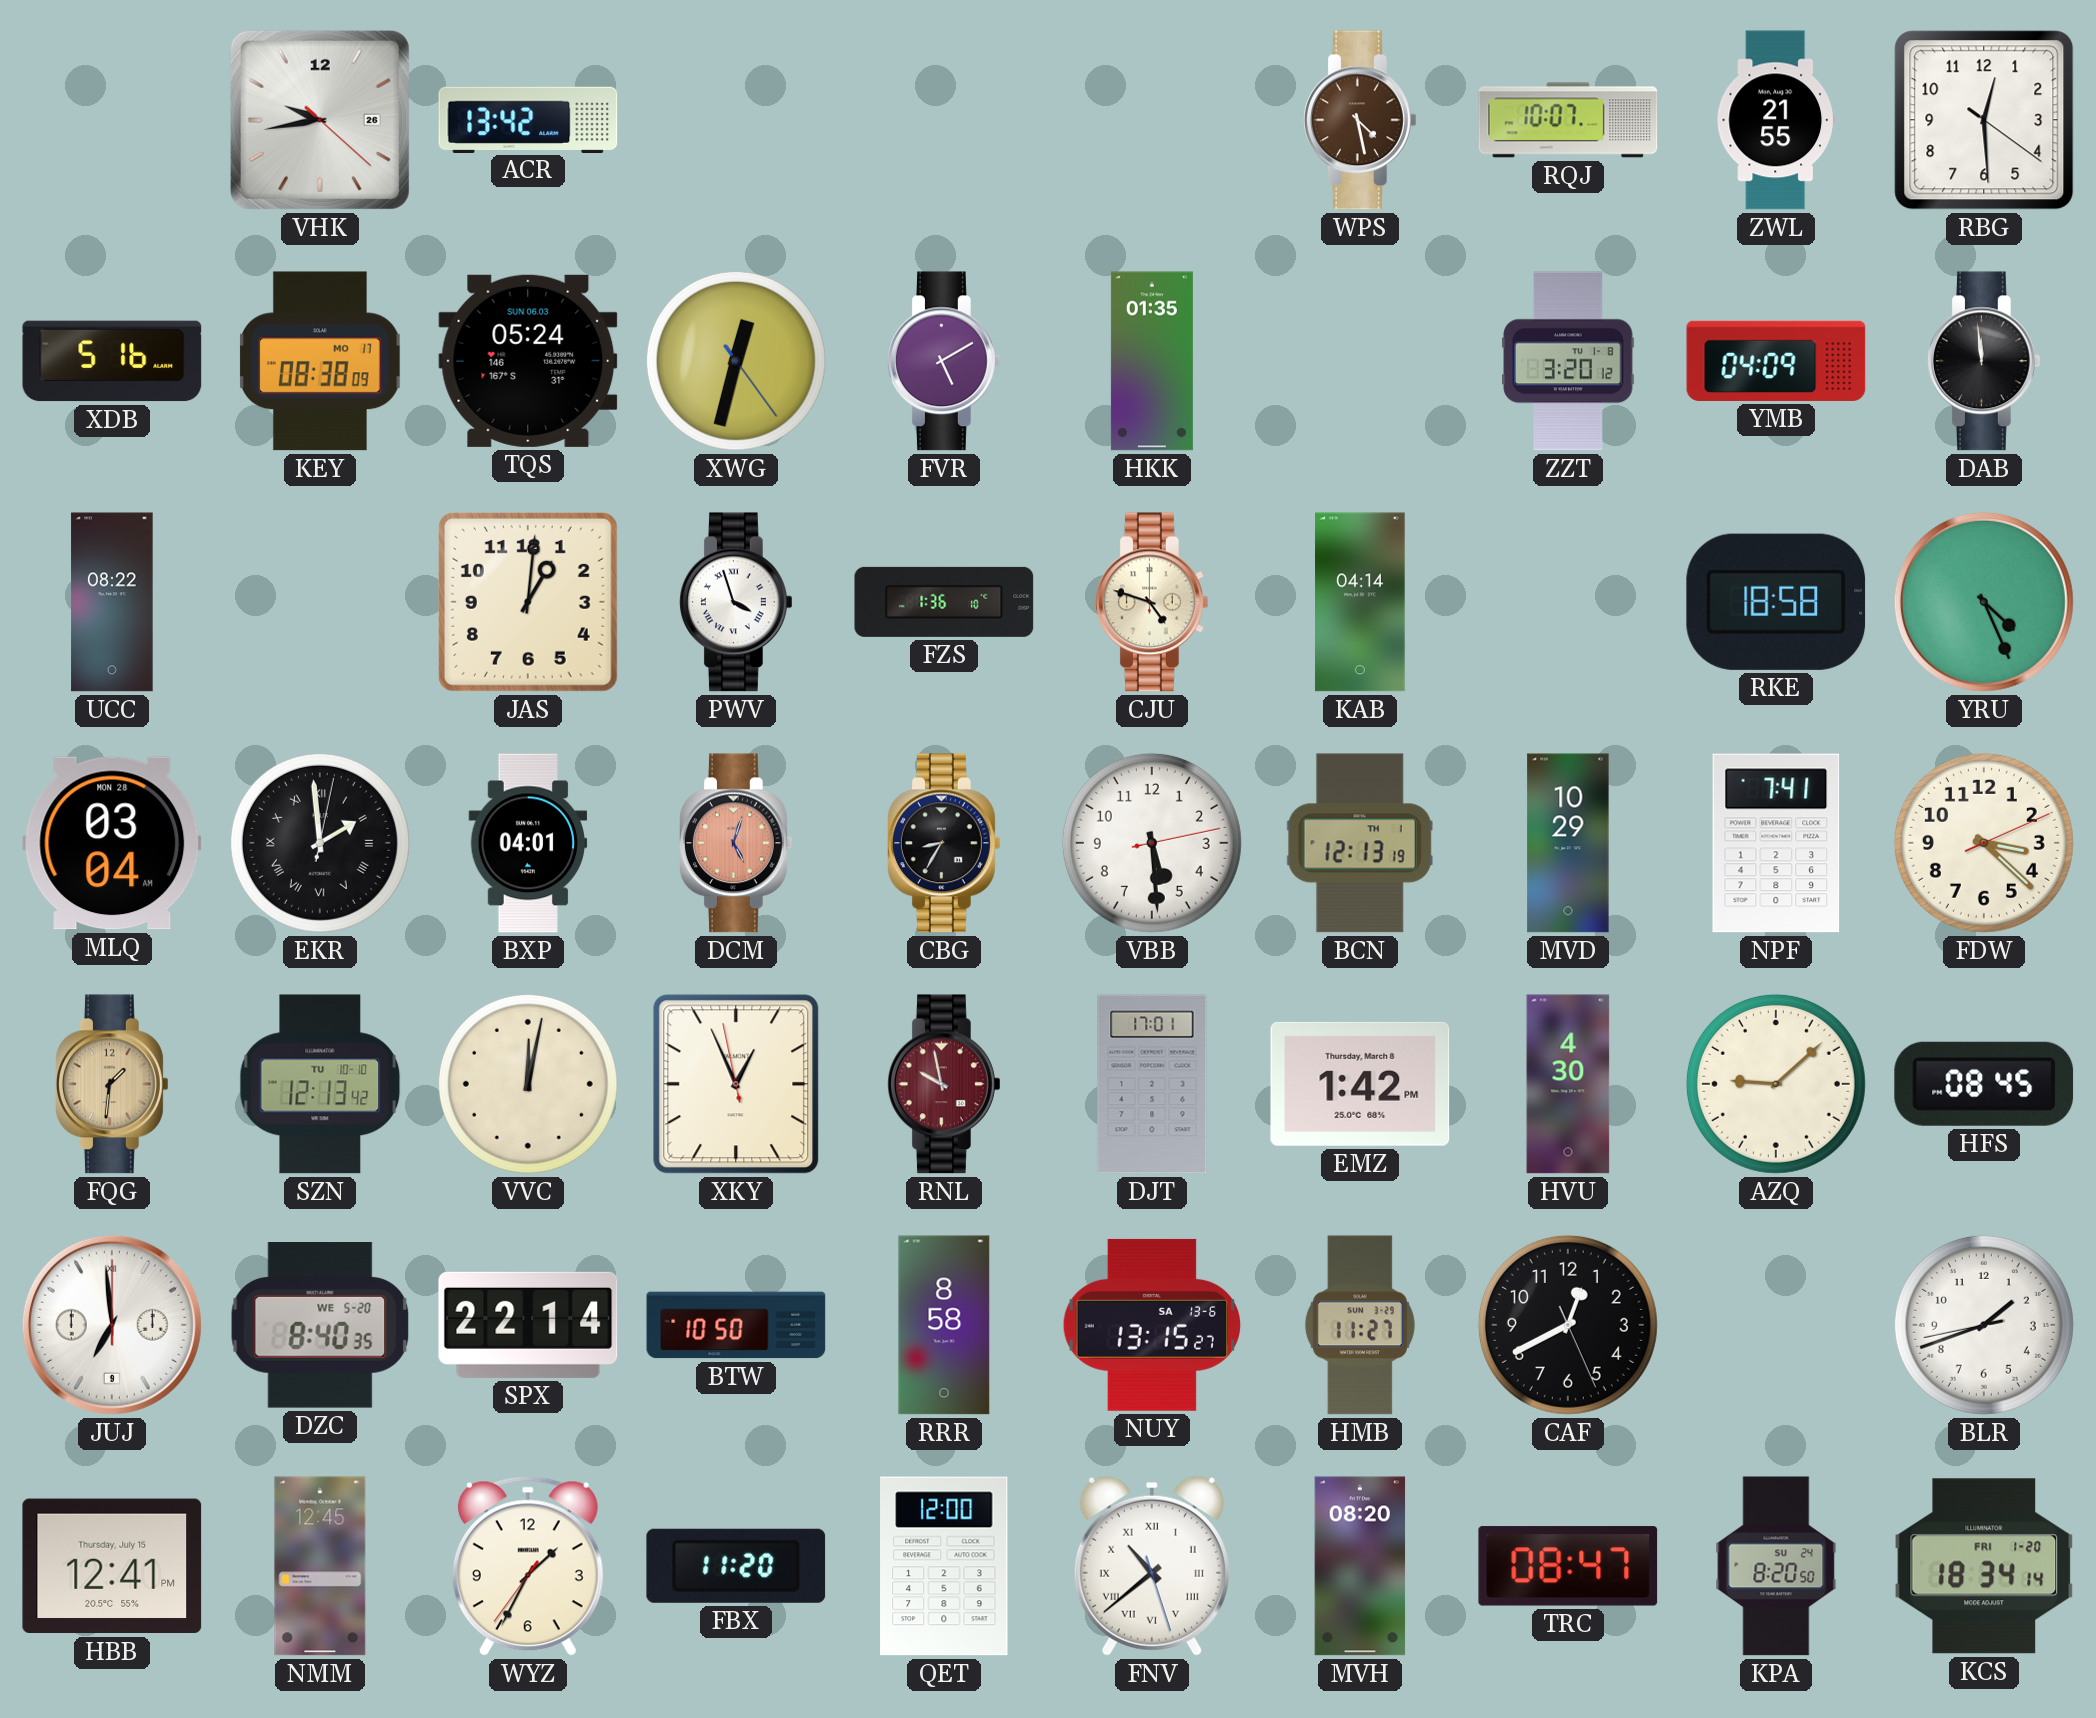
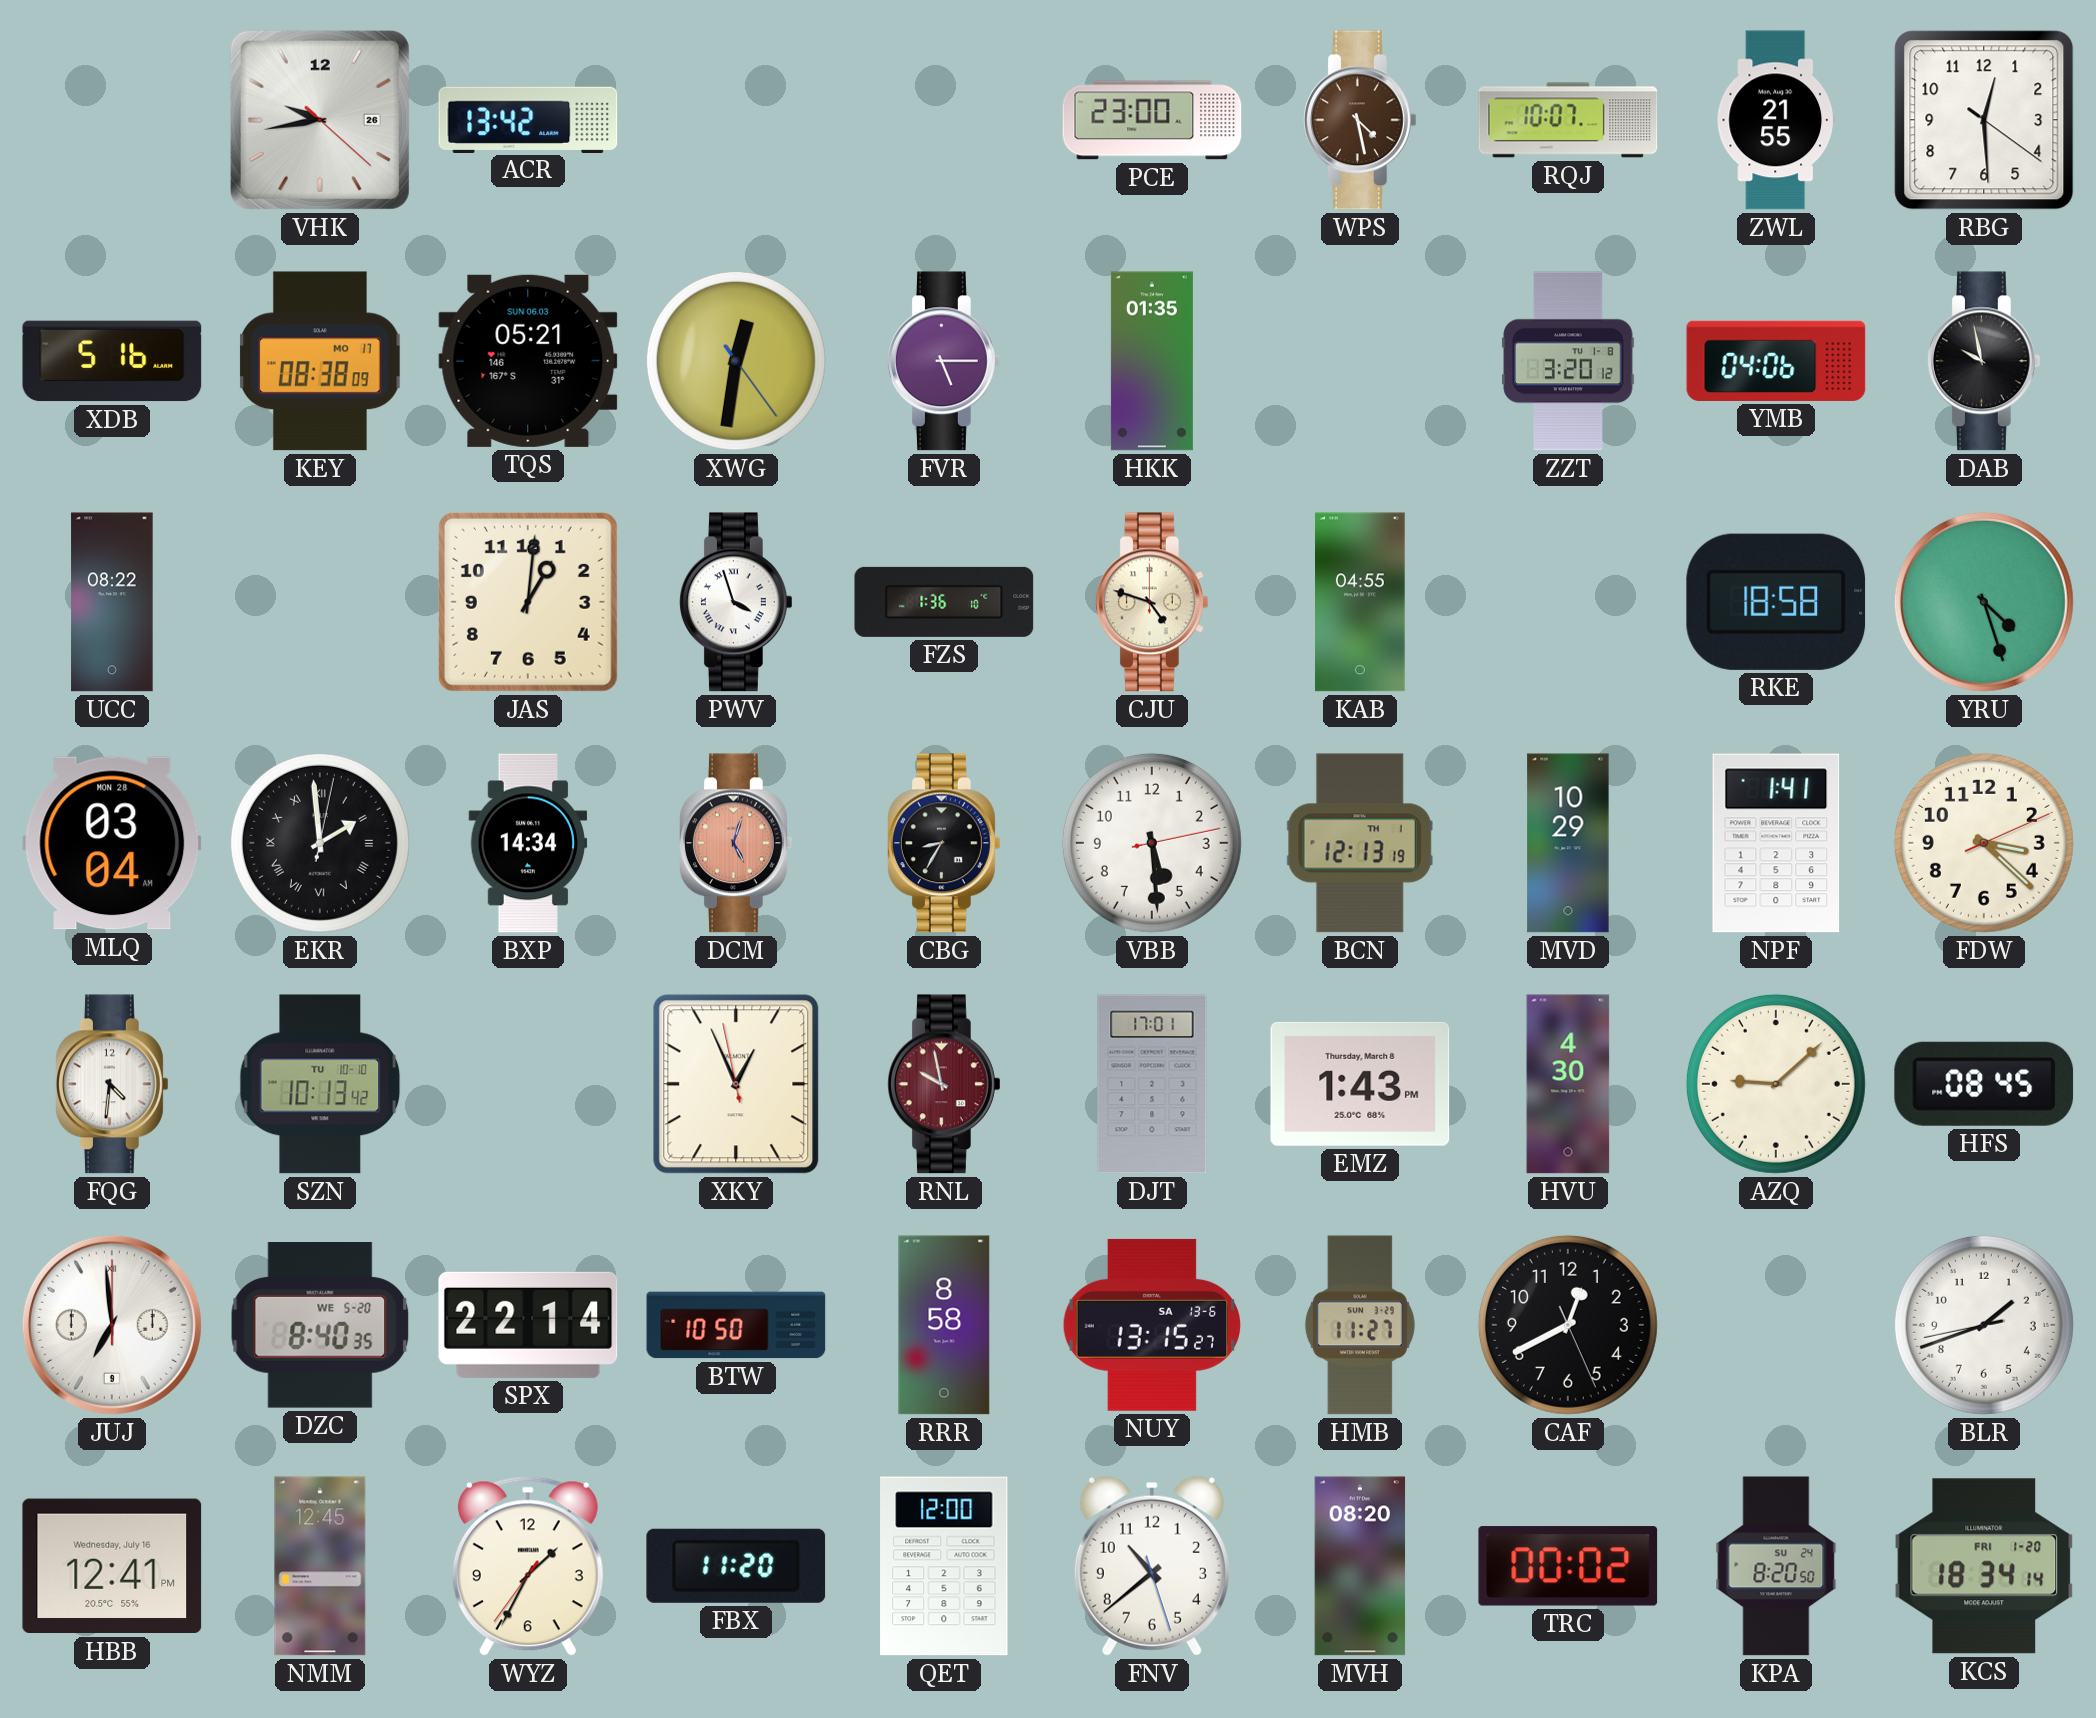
PCE: none -> 23:00 (1152, 120)
TQS: 05:24 -> 05:21 (528, 361)
XWG: 12:32 -> 12:31 (736, 361)
FVR: 5:10 -> 5:15 (944, 361)
YMB: 04:09 -> 04:06 (1776, 361)
DAB: 11:59 -> 9:58 (1984, 361)
KAB: 04:14 -> 04:55 (1360, 602)
YRU: 4:26 -> 4:27 (1984, 602)
BXP: 04:01 -> 14:34 (528, 843)
NPF: 7:41 -> 1:41 (1776, 843)
FQG: 1:31 -> 4:31 (112, 1084)
FQG dial: champagne -> white (112, 1084)
SZN: 12:13 -> 10:13 (320, 1084)
VVC: 12:02 -> none (528, 1084)
EMZ: 1:42 -> 1:43 (1360, 1084)
HBB date: Thursday, July 15 -> Wednesday, July 16 (112, 1566)
FNV numerals: Roman -> Arabic (1152, 1566)
TRC: 08:47 -> 00:02 (1568, 1566)
